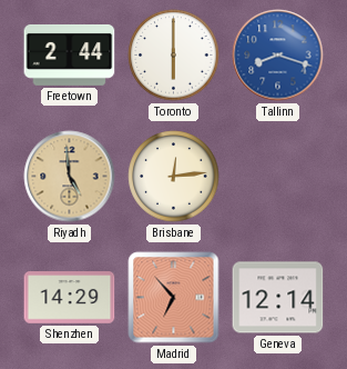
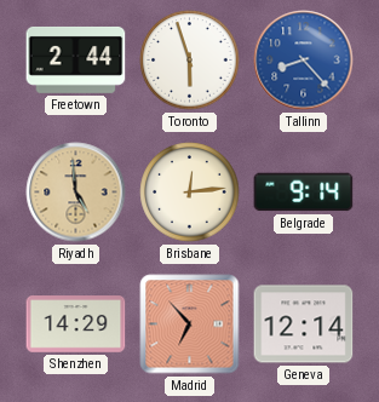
Toronto: 6:00 -> 5:57 (190, 61)
Tallinn: 8:18 -> 8:23 (304, 61)
Belgrade: none -> 9:14 (304, 193)
